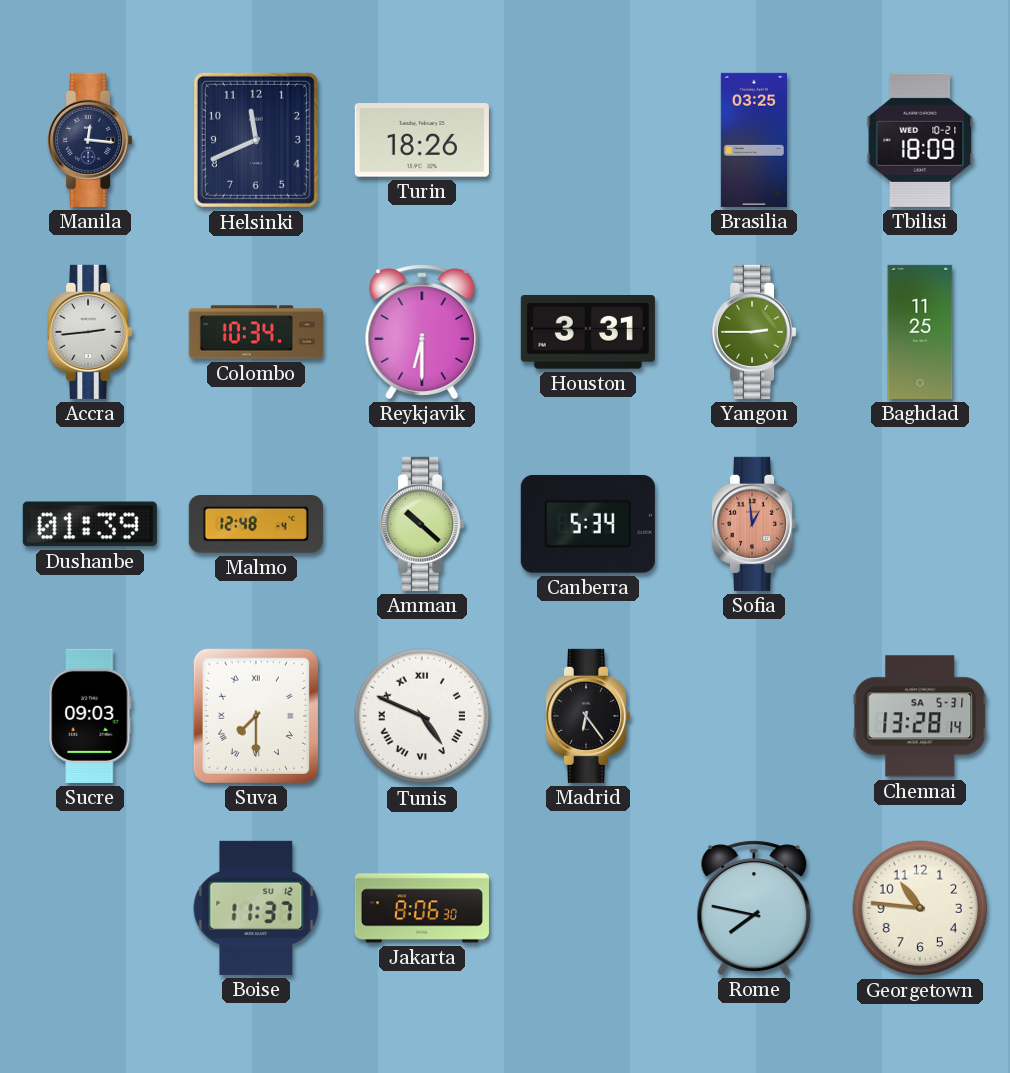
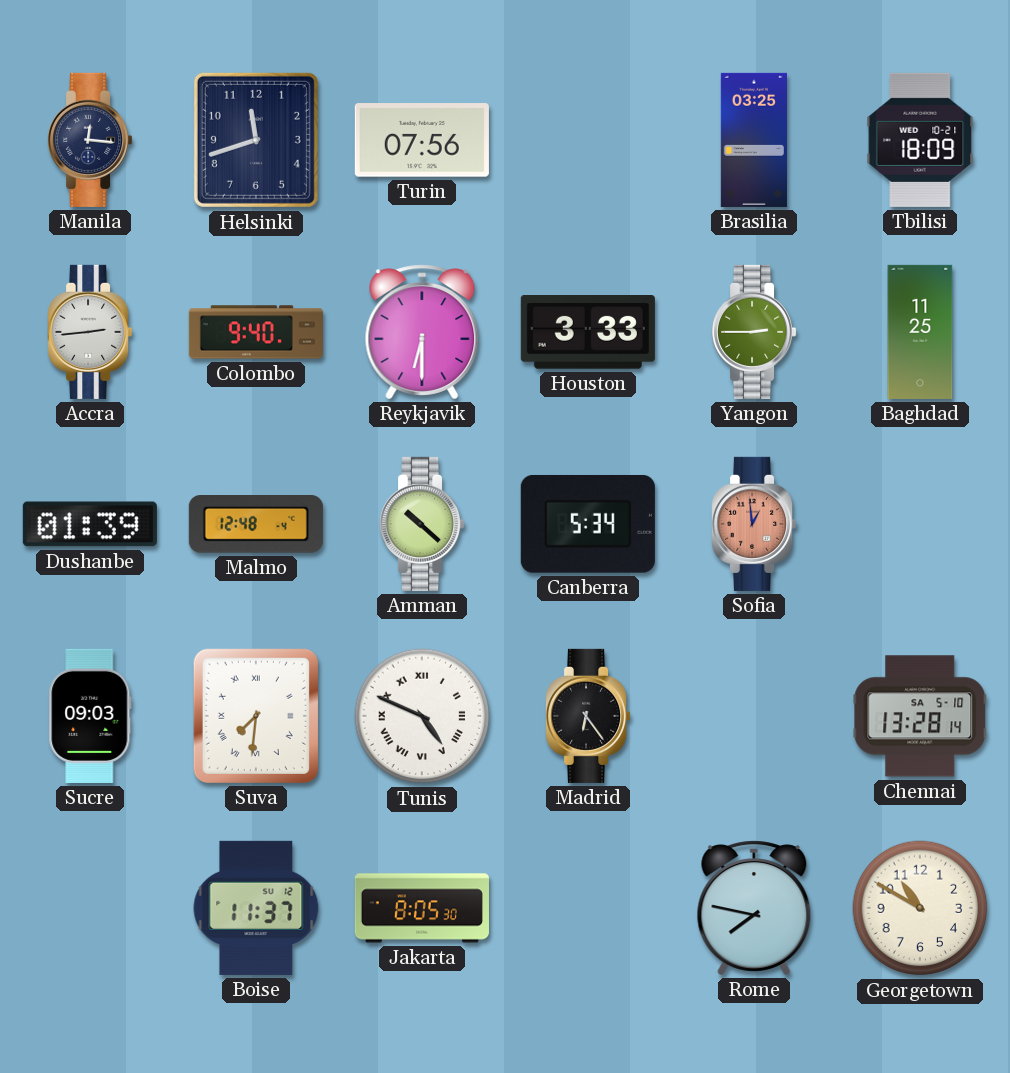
Helsinki: 11:41 -> 11:42 (256, 140)
Turin: 18:26 -> 07:56 (422, 140)
Colombo: 10:34 -> 9:40 (256, 332)
Houston: 3:31 -> 3:33 (588, 333)
Suva: 7:30 -> 7:31 (256, 716)
Chennai date: SA 5-31 -> SA 5-10 (920, 716)
Jakarta: 8:06 -> 8:05 (422, 908)
Georgetown: 10:46 -> 10:50 (920, 908)
